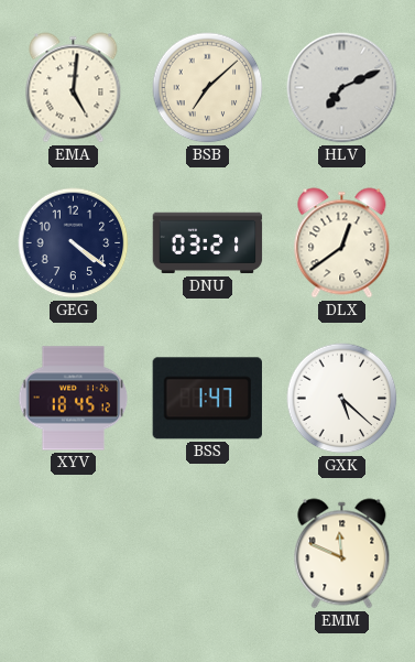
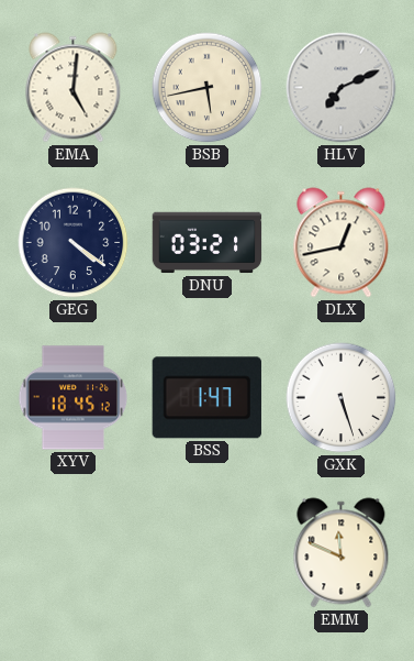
BSB: 7:08 -> 5:43 (208, 88)
DLX: 12:39 -> 12:43 (342, 243)
GXK: 5:22 -> 5:27 (342, 398)
